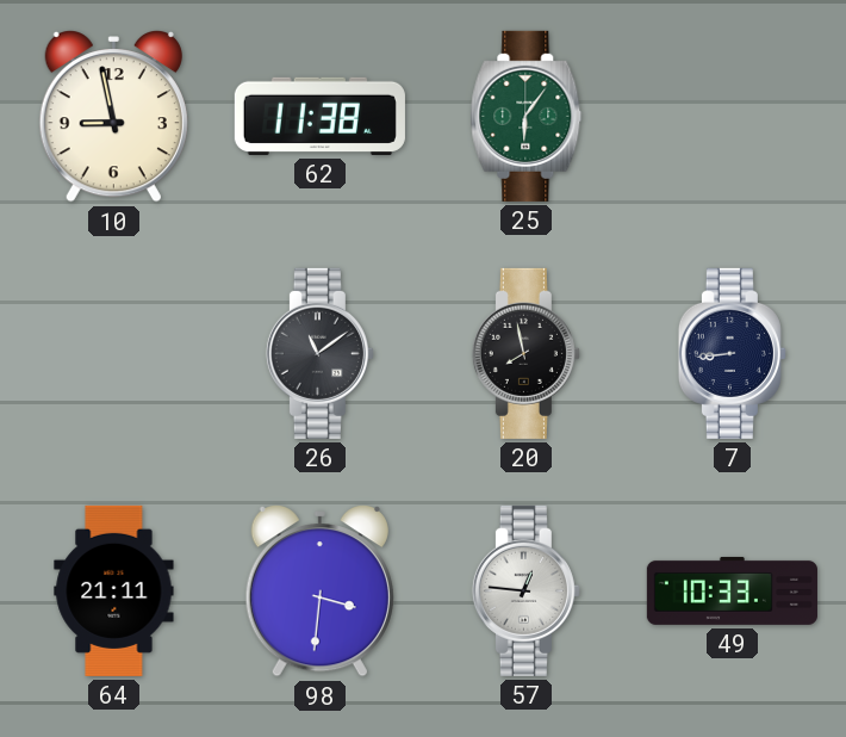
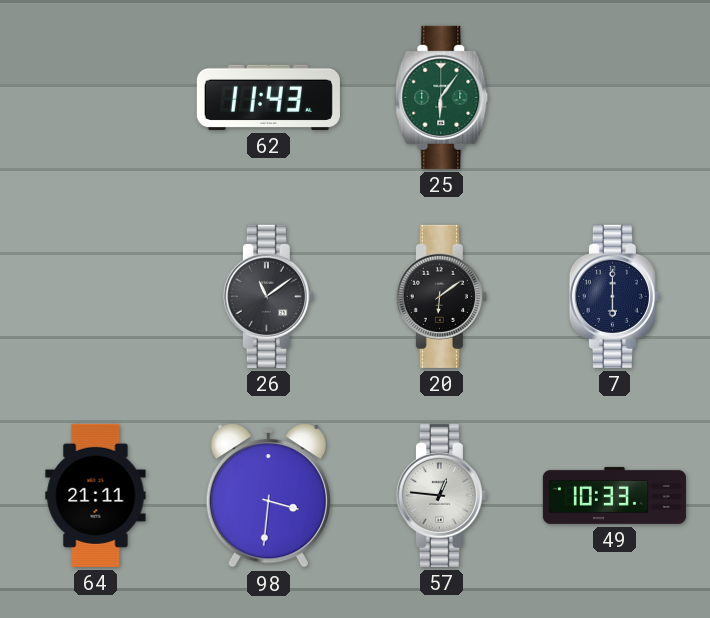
10: 8:58 -> none (113, 117)
62: 11:38 -> 11:43 (268, 97)
20: 7:58 -> 6:09 (441, 296)
7: 8:44 -> 6:00 (614, 296)
